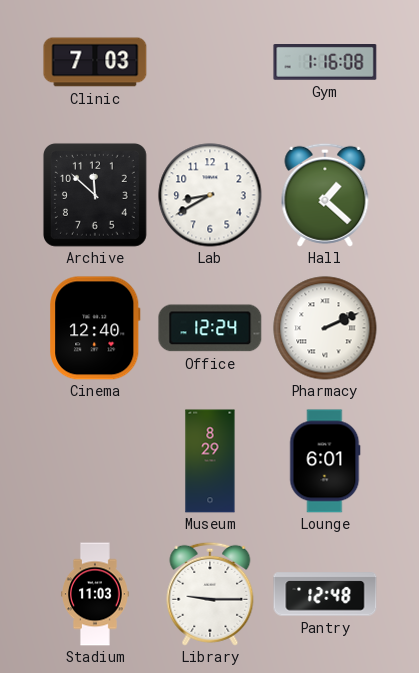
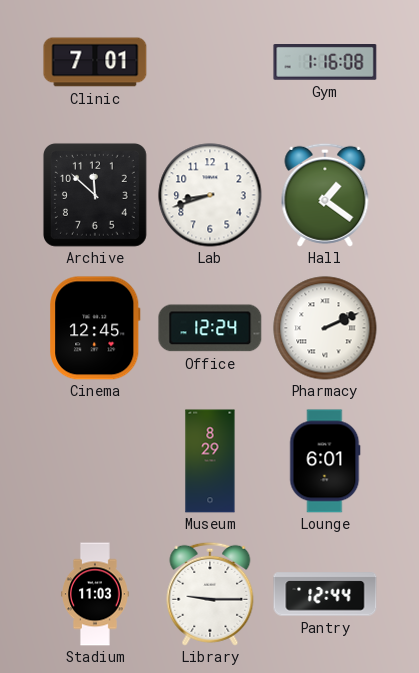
Clinic: 7:03 -> 7:01 (95, 62)
Lab: 8:40 -> 8:42 (210, 195)
Hall: 1:22 -> 1:21 (325, 195)
Cinema: 12:40 -> 12:45 (95, 328)
Pantry: 12:48 -> 12:44 (325, 594)
